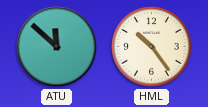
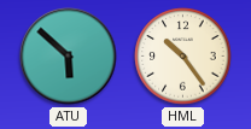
ATU: 11:52 -> 5:52 (69, 57)
